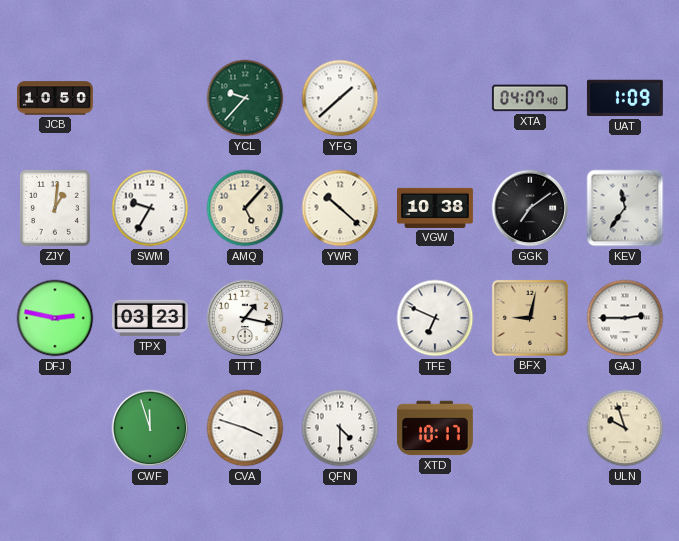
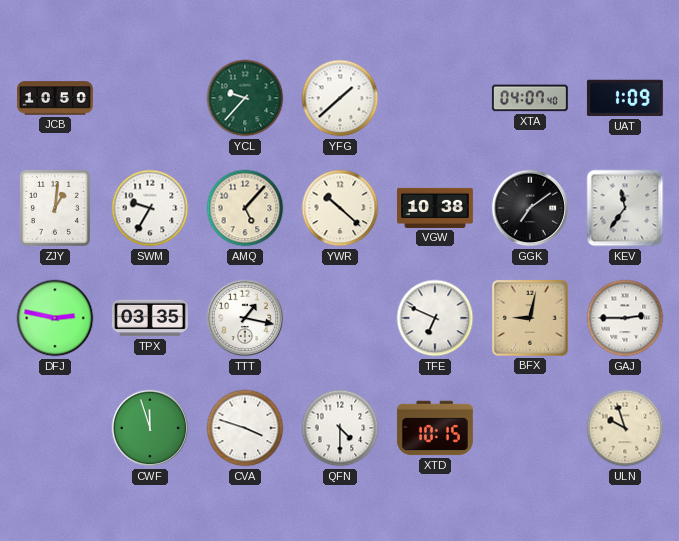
TPX: 03:23 -> 03:35 (151, 318)
XTD: 10:17 -> 10:15 (435, 428)
